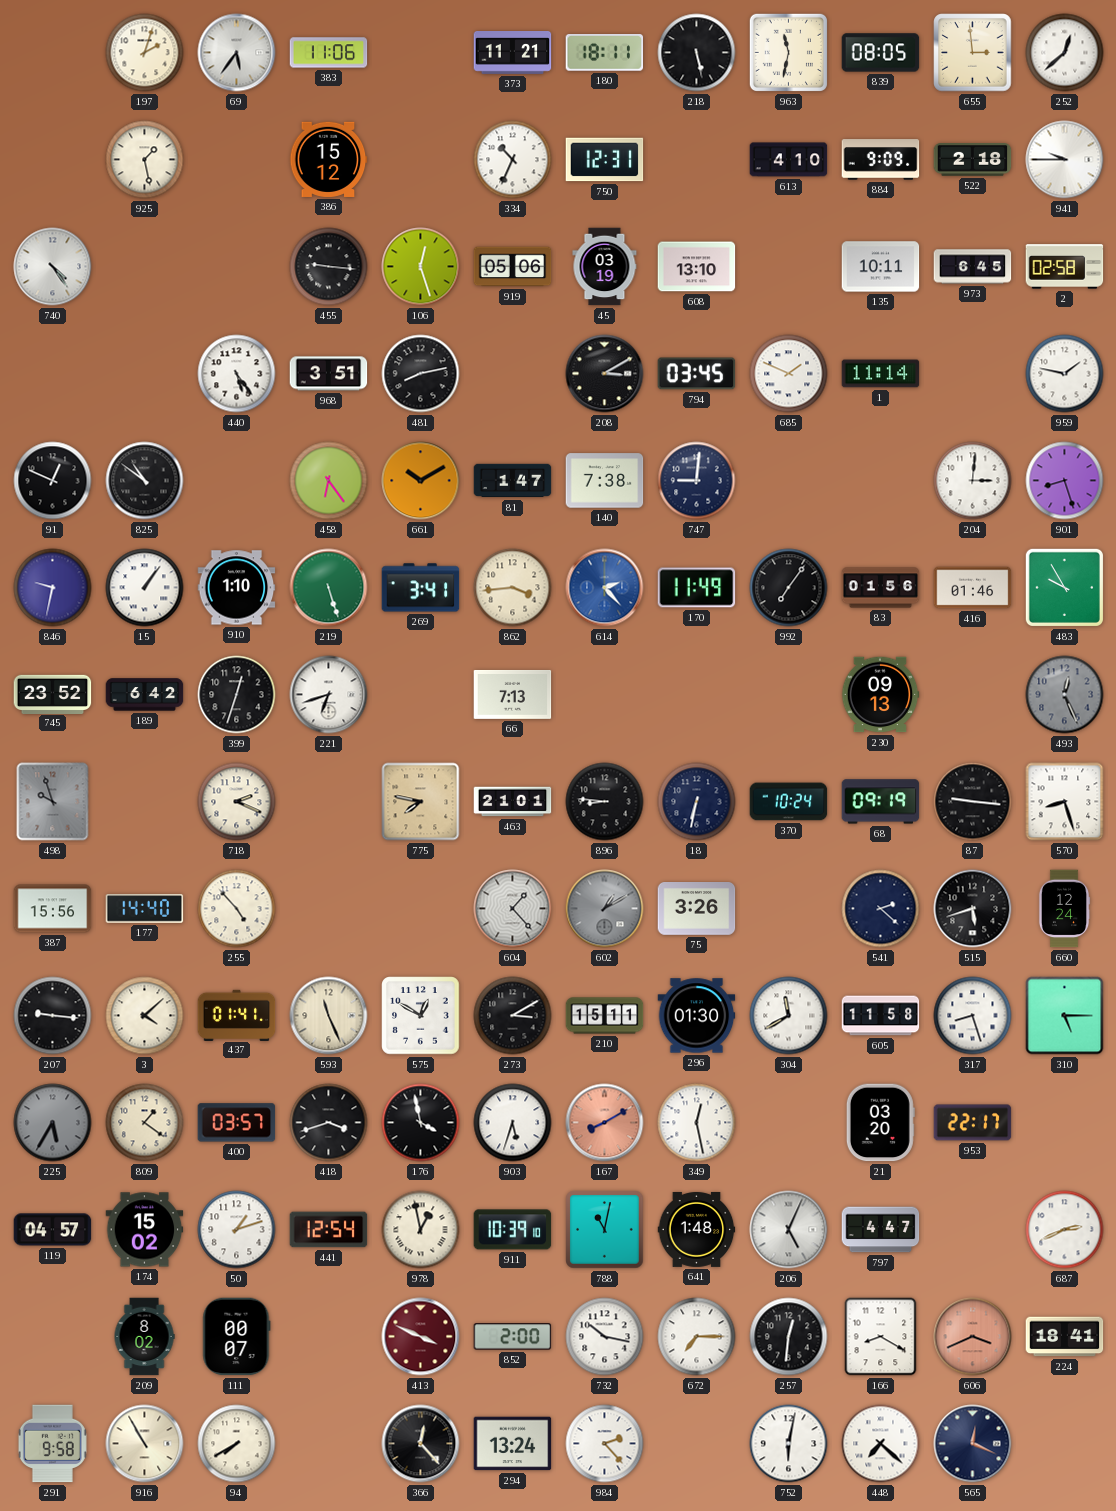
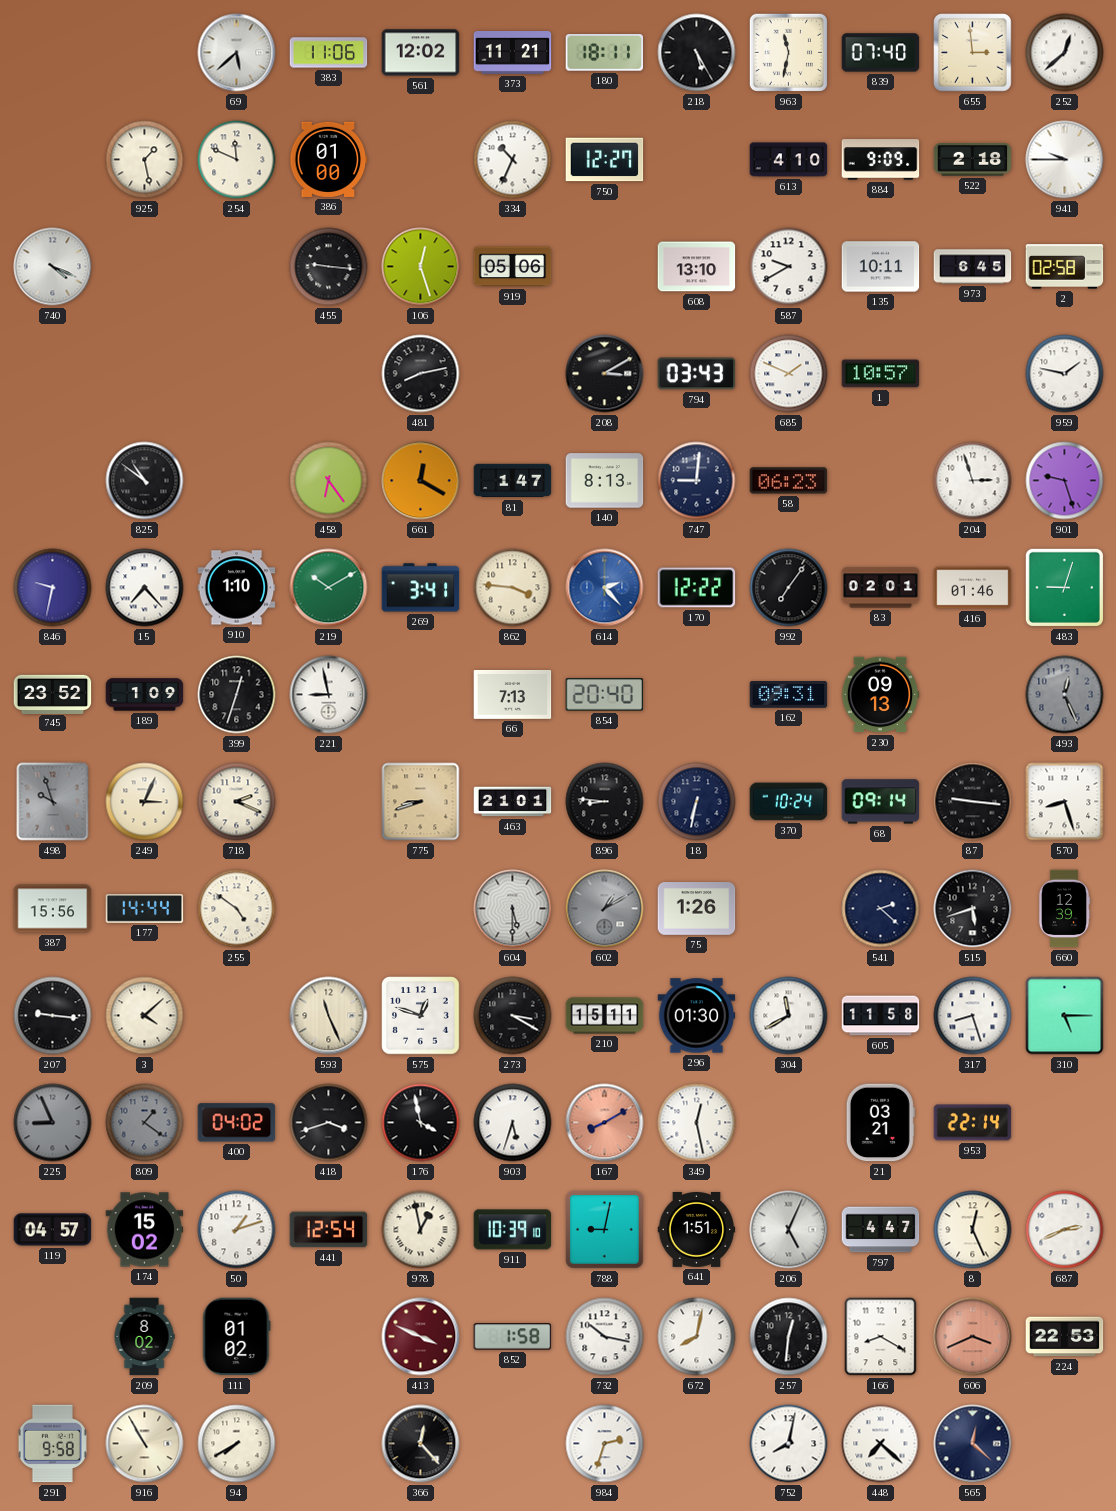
197: 2:03 -> none (145, 53)
69: 5:36 -> 5:38 (237, 53)
561: none -> 12:02 (421, 53)
218: 5:28 -> 5:25 (697, 53)
839: 08:05 -> 07:40 (881, 53)
254: none -> 11:49 (237, 160)
386: 15:12 -> 01:00 (329, 159)
750: 12:31 -> 12:27 (605, 160)
740: 4:24 -> 4:19 (53, 267)
45: 03:19 -> none (605, 267)
587: none -> 9:40 (789, 267)
440: 5:24 -> none (237, 374)
968: 3:51 -> none (329, 374)
794: 03:45 -> 03:43 (697, 374)
1: 11:14 -> 10:57 (881, 374)
91: 12:49 -> none (53, 481)
661: 10:10 -> 12:20 (421, 481)
140: 7:38 -> 8:13 (605, 481)
58: none -> 06:23 (789, 481)
204: 3:01 -> 2:57 (973, 481)
901: 8:27 -> 9:27 (1065, 481)
15: 1:06 -> 7:23 (145, 588)
219: 5:27 -> 10:10 (329, 588)
862: 3:44 -> 3:46 (513, 588)
170: 11:49 -> 12:22 (697, 588)
83: 01:56 -> 02:01 (881, 588)
483: 9:55 -> 9:03 (1064, 587)
189: 6:42 -> 1:09 (145, 695)
221: 6:42 -> 8:58 (329, 695)
854: none -> 20:40 (605, 695)
162: none -> 09:31 (789, 695)
249: none -> 3:04 (145, 802)
775: 7:47 -> 8:42 (421, 802)
68: 09:19 -> 09:14 (881, 802)
177: 14:40 -> 14:44 (145, 909)
255: 4:53 -> 4:51 (237, 909)
604: 1:23 -> 5:30 (513, 909)
75: 3:26 -> 1:26 (697, 909)
660: 12:24 -> 12:39 (1064, 909)
437: 01:41 -> none (237, 1015)
575: 12:50 -> 12:48 (421, 1016)
273: 3:10 -> 3:20 (513, 1016)
225: 5:35 -> 8:56 (53, 1123)
809 dial: cream -> grey (145, 1123)
400: 03:57 -> 04:02 (237, 1123)
21: 03:20 -> 03:21 (880, 1123)
953: 22:17 -> 22:14 (973, 1123)
788: 11:02 -> 9:02 (605, 1230)
641: 1:48 -> 1:51 (697, 1229)
8: none -> 12:26 (973, 1230)
111: 00:07 -> 01:02 (237, 1337)
852: 2:00 -> 1:58 (513, 1337)
672: 7:15 -> 8:02 (697, 1337)
224: 18:41 -> 22:53 (1065, 1337)
294: 13:24 -> none (513, 1444)
984: 2:23 -> 2:33 (605, 1444)
752: 6:02 -> 8:02 (789, 1444)
565: 12:19 -> 12:22 (973, 1444)
